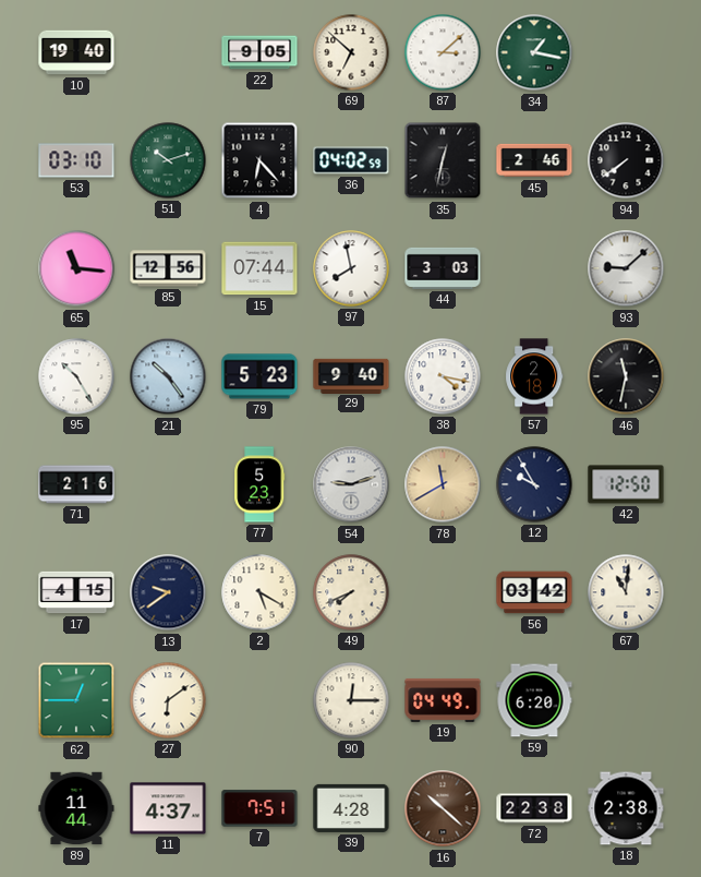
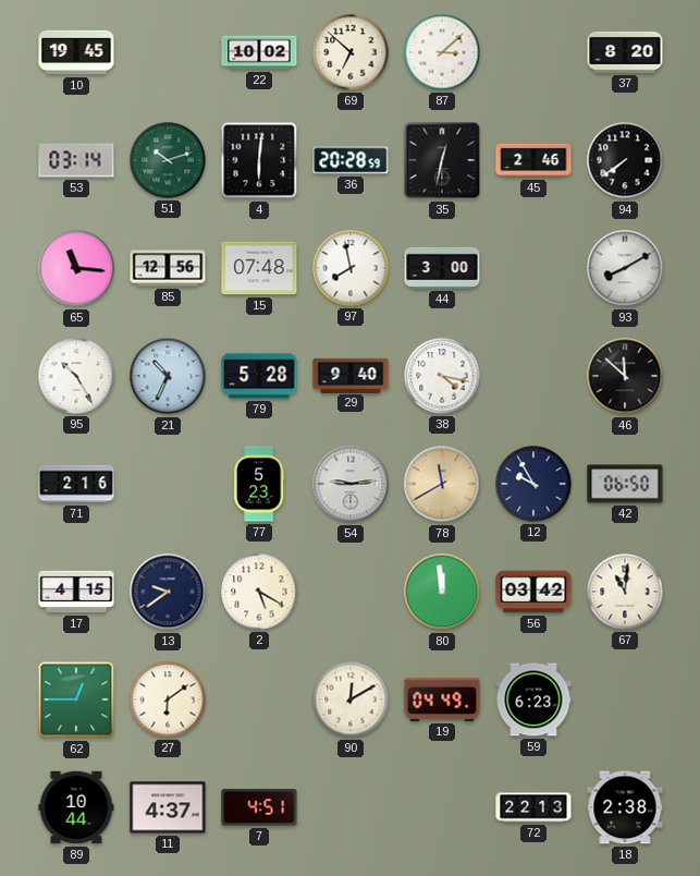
10: 19:40 -> 19:45 (76, 52)
22: 9:05 -> 10:02 (259, 52)
34: 1:17 -> none (534, 52)
37: none -> 8:20 (625, 52)
53: 03:10 -> 03:14 (76, 160)
4: 6:23 -> 6:01 (259, 160)
36: 04:02 -> 20:28 (351, 160)
15: 07:44 -> 07:48 (259, 268)
44: 3:03 -> 3:00 (442, 268)
93: 9:08 -> 8:10 (625, 268)
21: 10:24 -> 10:34 (168, 376)
79: 5:23 -> 5:28 (259, 376)
57: 2:18 -> none (534, 376)
46: 11:32 -> 11:52 (625, 376)
54: 9:12 -> 9:14 (351, 484)
42: 12:50 -> 06:50 (625, 484)
49: 7:41 -> none (351, 592)
80: none -> 11:59 (442, 592)
90: 12:15 -> 12:10 (351, 699)
59: 6:20 -> 6:23 (533, 699)
89: 11:44 -> 10:44 (76, 807)
7: 7:51 -> 4:51 (259, 807)
39: 4:28 -> none (351, 808)
16: 10:22 -> none (443, 808)
72: 22:38 -> 22:13 (533, 807)
